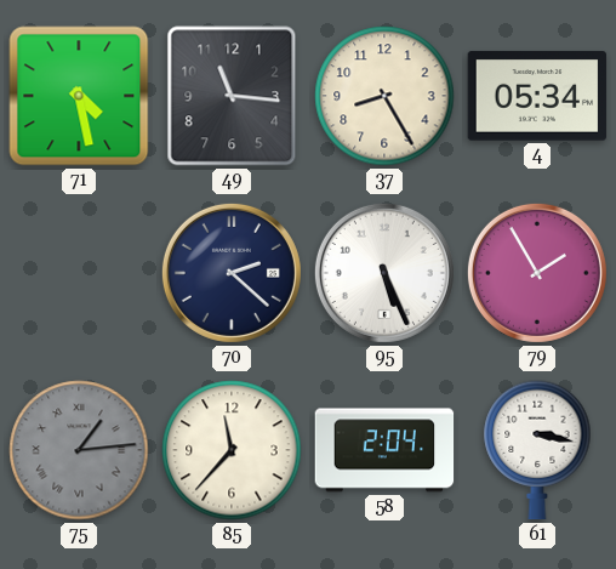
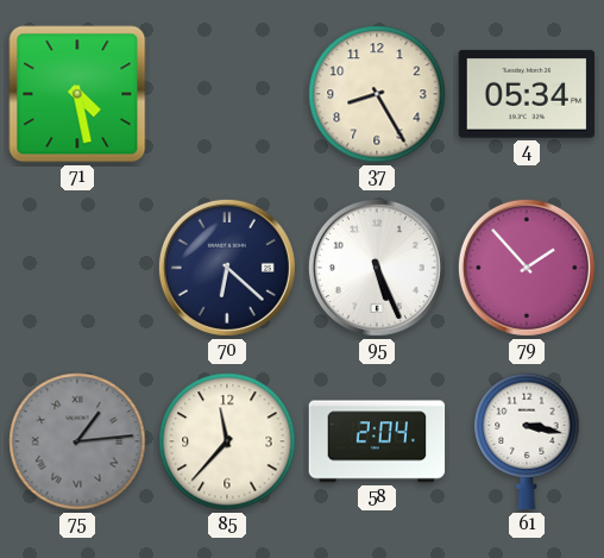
49: 11:16 -> none (232, 96)
70: 2:22 -> 6:22 (227, 268)
79: 1:55 -> 1:53 (527, 268)
